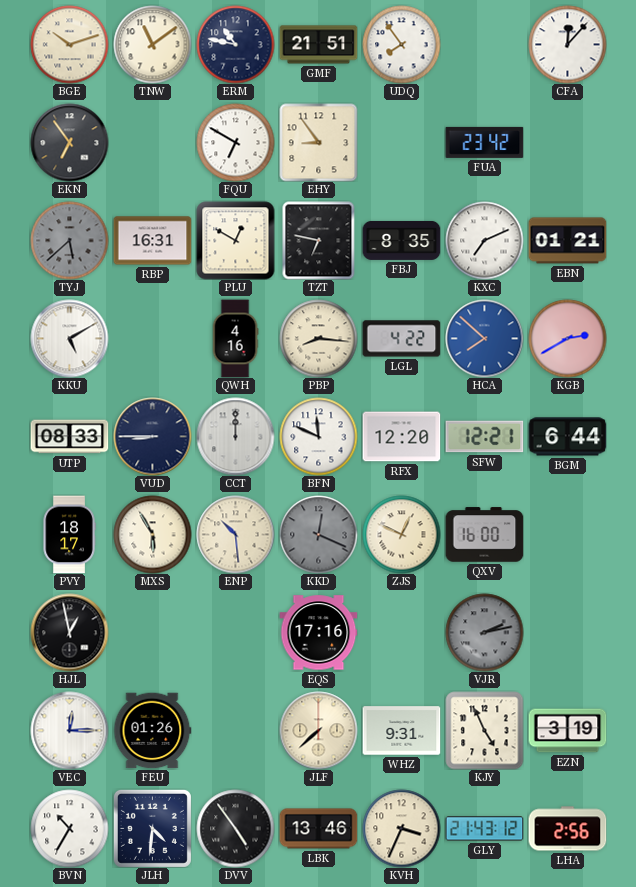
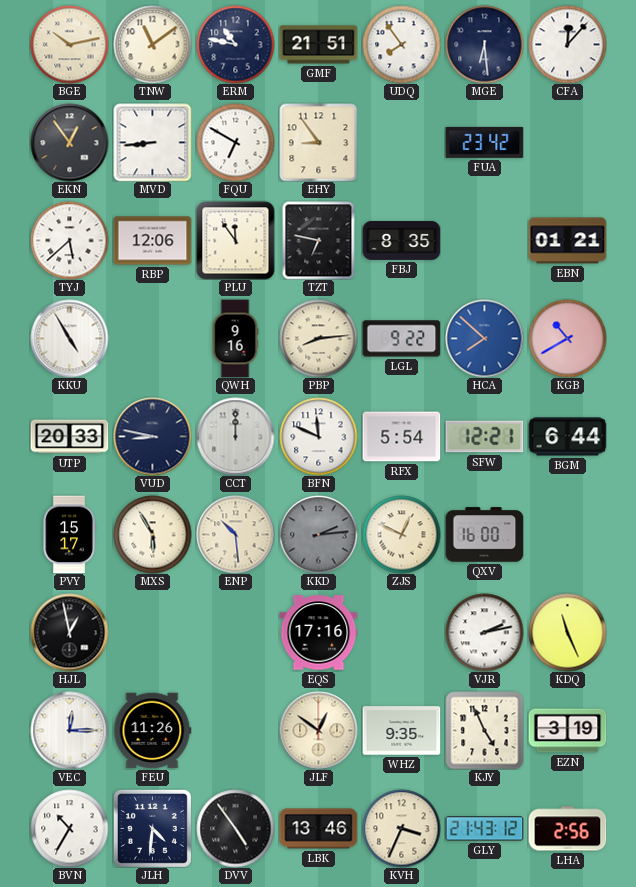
BGE: 10:12 -> 10:13 (69, 44)
MGE: none -> 6:29 (484, 44)
EKN: 6:54 -> 12:54 (69, 142)
MVD: none -> 8:44 (152, 142)
TYJ dial: grey -> white (69, 240)
RBP: 16:31 -> 12:06 (152, 241)
PLU: 12:50 -> 11:54 (235, 240)
KXC: 7:11 -> none (484, 240)
KKU: 5:10 -> 4:55 (69, 338)
QWH: 4:16 -> 9:16 (235, 338)
PBP: 8:16 -> 8:14 (318, 338)
LGL: 4:22 -> 9:22 (401, 339)
KGB: 2:40 -> 10:40 (567, 338)
UTP: 08:33 -> 20:33 (69, 437)
VUD: 8:45 -> 8:47 (152, 436)
RFX: 12:20 -> 5:54 (401, 437)
PVY: 18:17 -> 15:17 (69, 534)
KKD: 12:19 -> 2:14 (318, 534)
VJR dial: grey -> white (484, 632)
KDQ: none -> 11:26 (567, 632)
FEU: 01:26 -> 11:26 (152, 731)
JLF: 7:38 -> 12:51 (318, 730)
WHZ: 9:31 -> 9:35 (401, 731)
